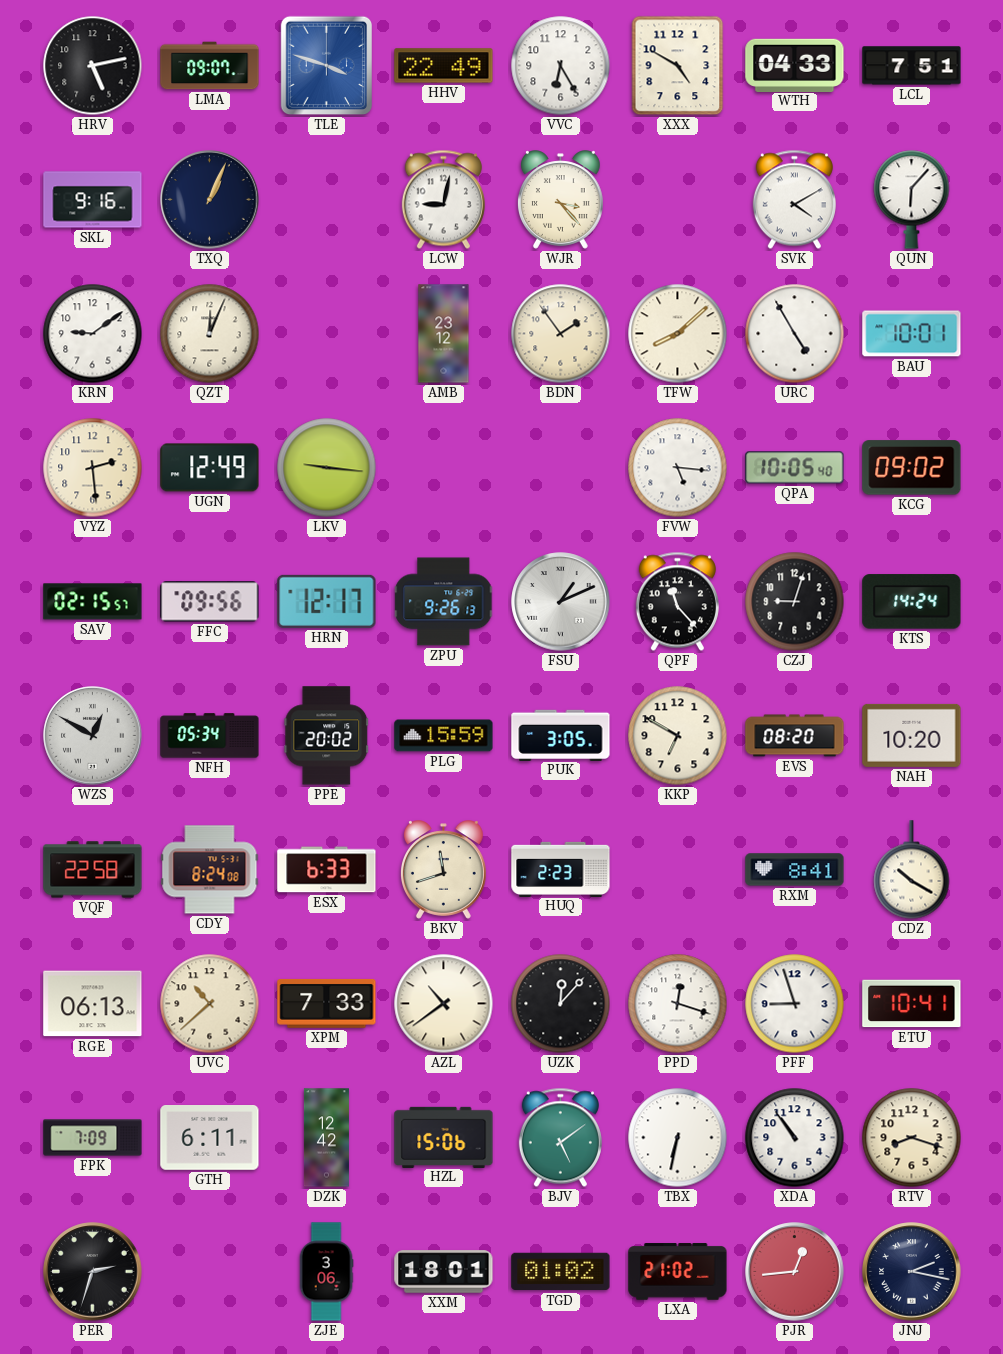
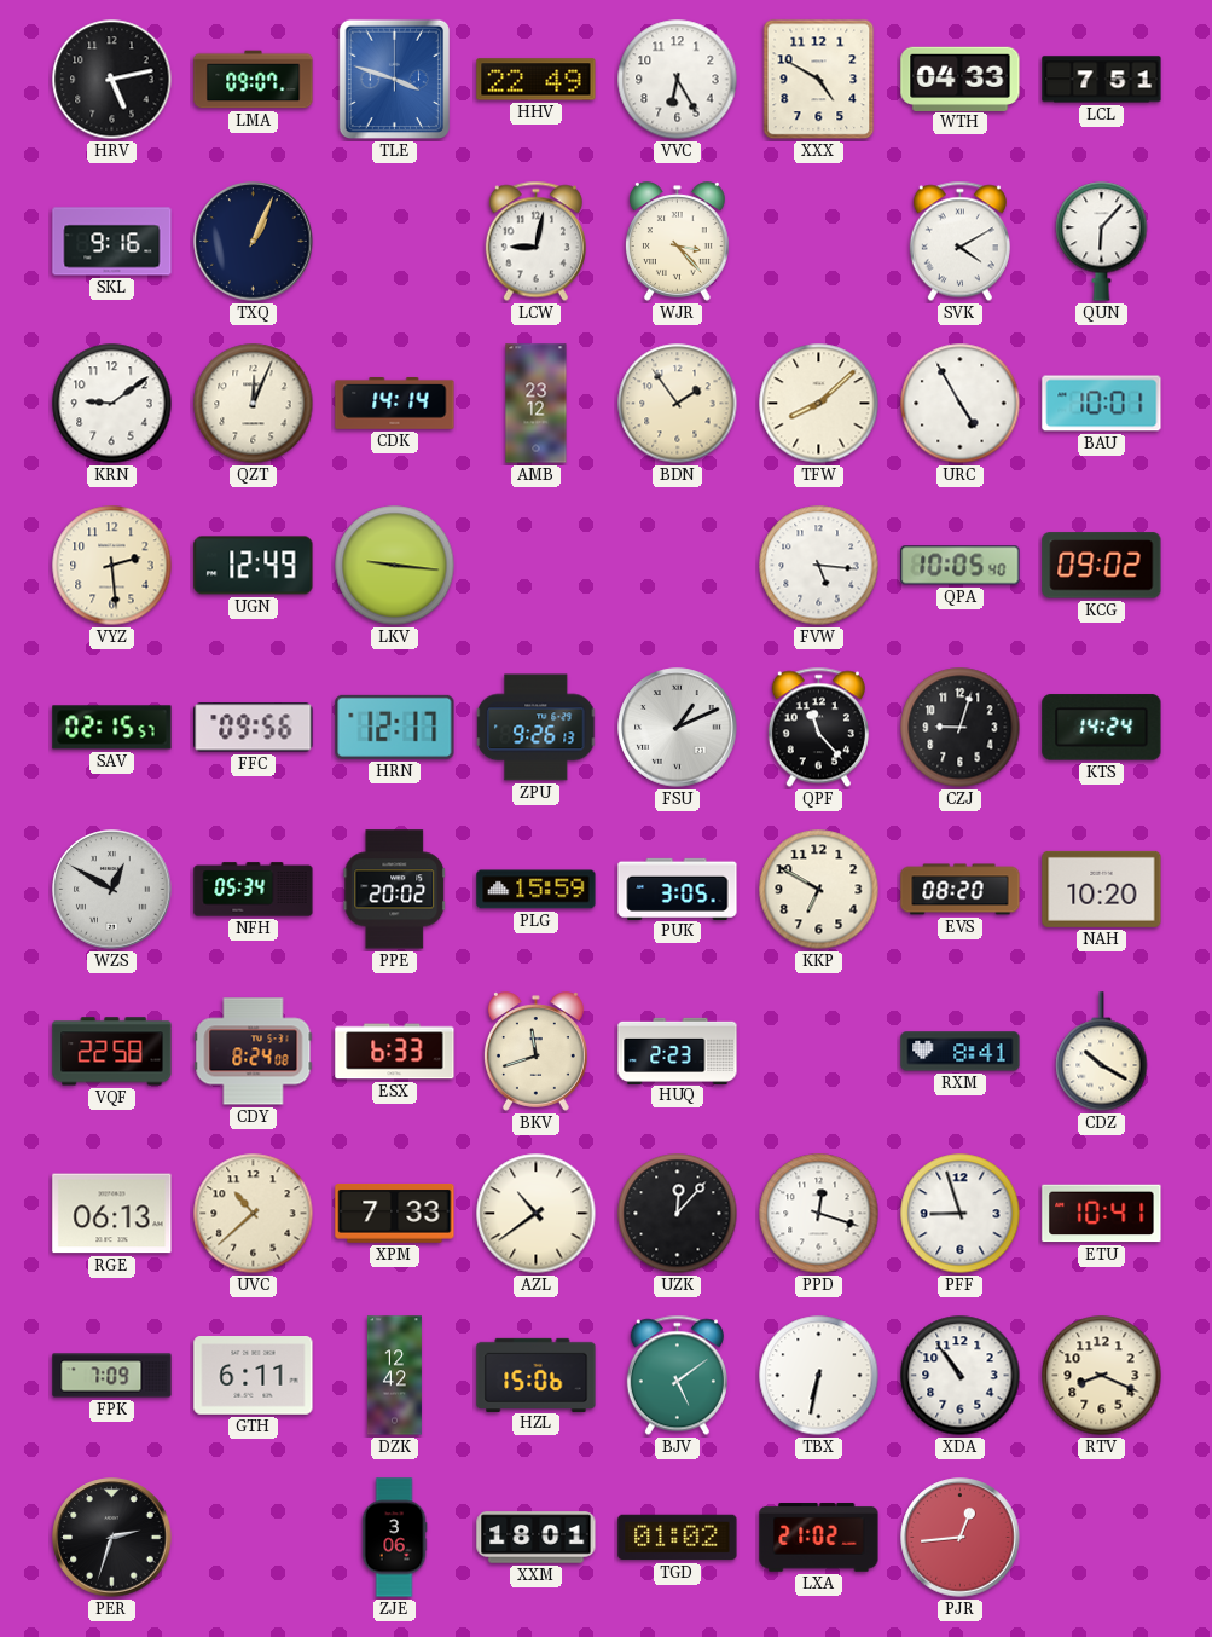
CDK: none -> 14:14 (395, 403)
RTV: 8:18 -> 8:19 (1102, 1376)
JNJ: 2:17 -> none (912, 1272)
